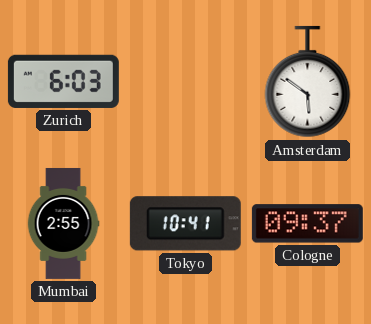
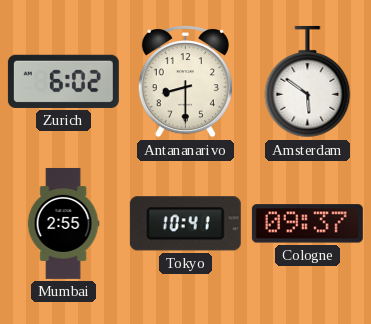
Zurich: 6:03 -> 6:02 (63, 81)
Antananarivo: none -> 8:30 (185, 82)
